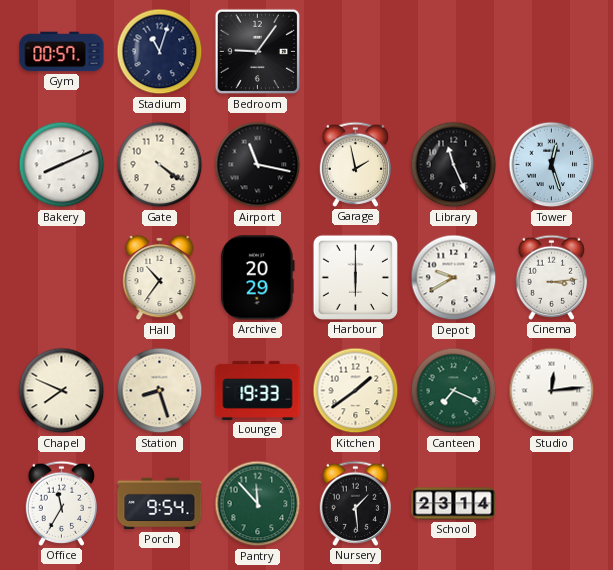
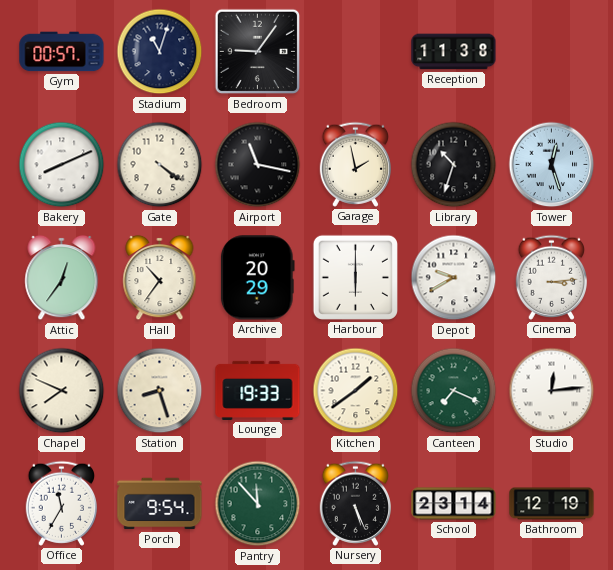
Reception: none -> 11:38 (454, 52)
Library: 11:26 -> 10:33 (454, 165)
Attic: none -> 12:36 (62, 278)
Nursery: 1:29 -> 5:26 (355, 503)
Bathroom: none -> 12:19 (552, 504)
